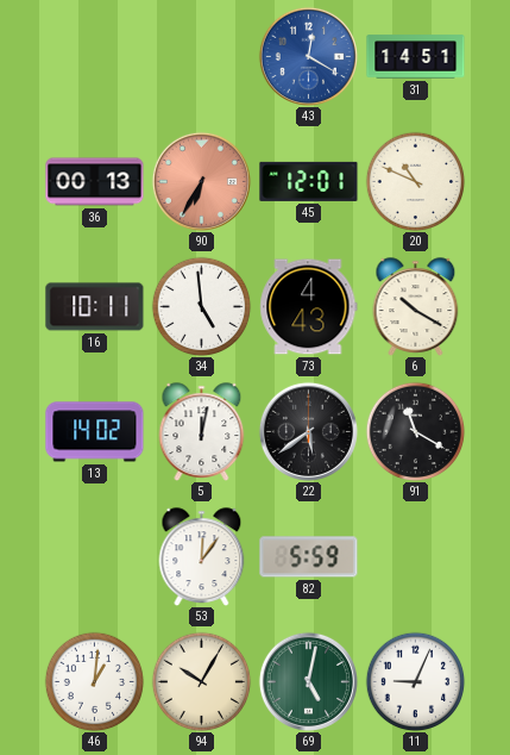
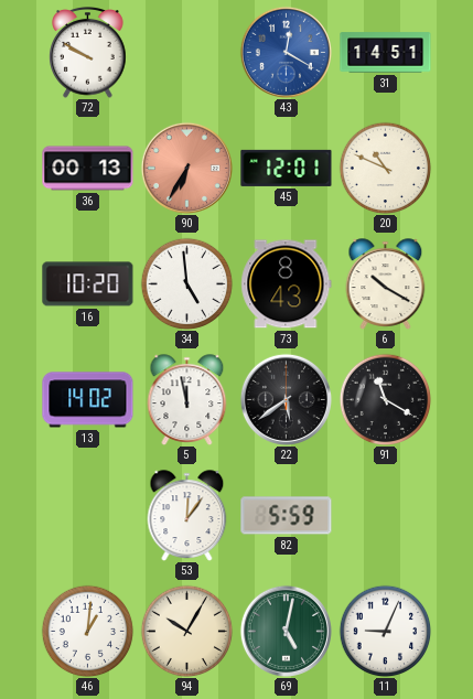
72: none -> 9:50 (88, 53)
16: 10:11 -> 10:20 (88, 284)
73: 4:43 -> 8:43 (287, 284)
5: 12:02 -> 11:58 (187, 400)
